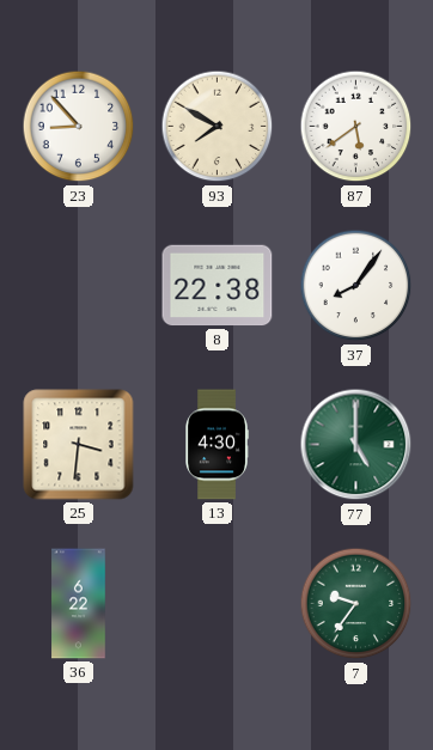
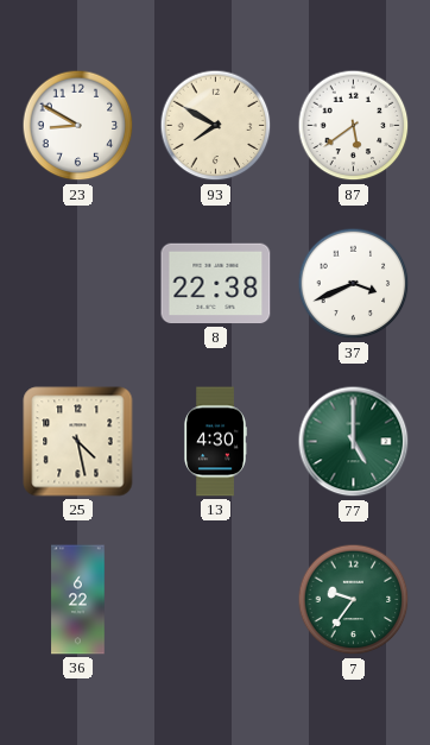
23: 8:53 -> 8:50 (78, 126)
37: 8:06 -> 3:41 (354, 284)
25: 3:31 -> 4:28 (78, 442)
